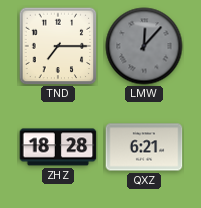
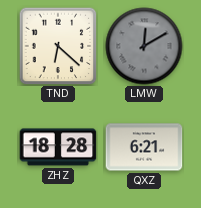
TND: 7:15 -> 6:22 (58, 46)
LMW: 12:07 -> 12:10 (144, 46)
